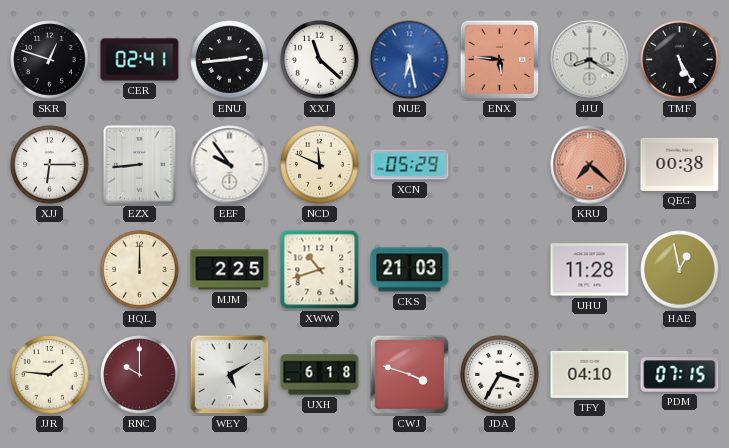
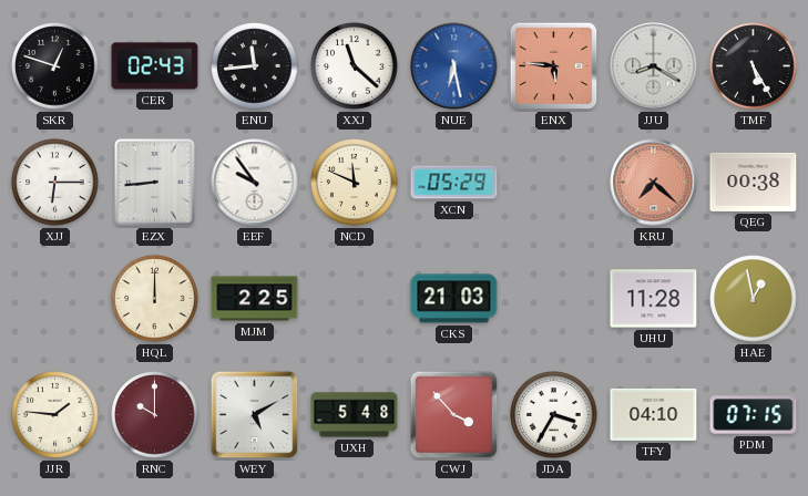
CER: 02:41 -> 02:43 (155, 66)
ENU: 2:44 -> 11:44 (255, 66)
XWW: 10:42 -> none (320, 270)
UXH: 6:18 -> 5:48 (355, 415)
CWJ: 3:48 -> 3:53 (454, 415)
